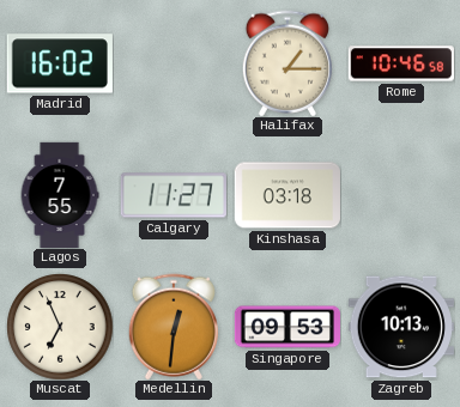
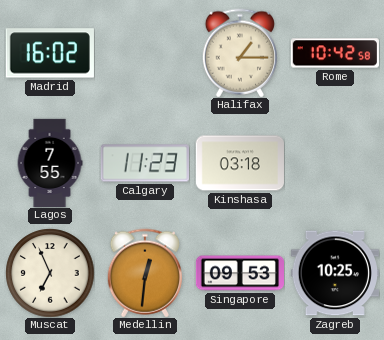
Rome: 10:46 -> 10:42 (335, 53)
Calgary: 11:27 -> 11:23 (145, 163)
Zagreb: 10:13 -> 10:25 (335, 273)
